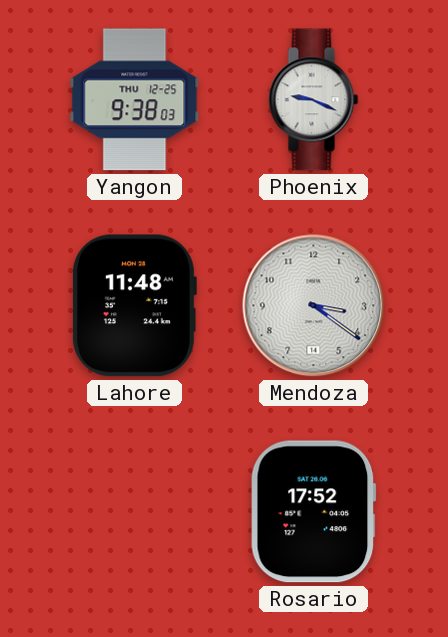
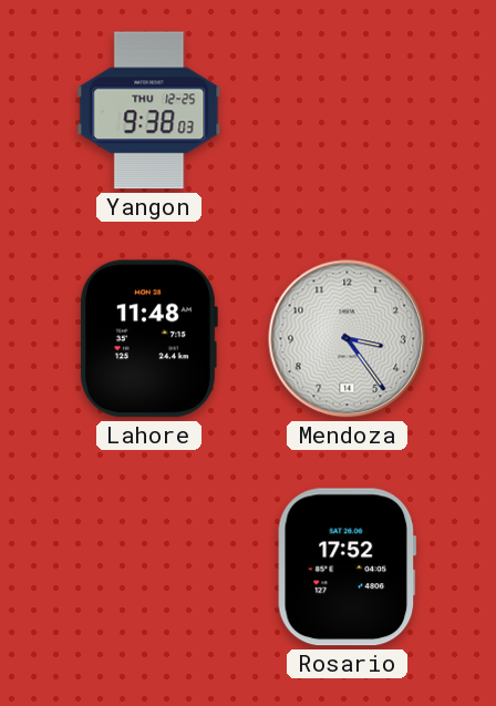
Phoenix: 9:19 -> none (314, 100)
Mendoza: 3:21 -> 3:24 (348, 339)
